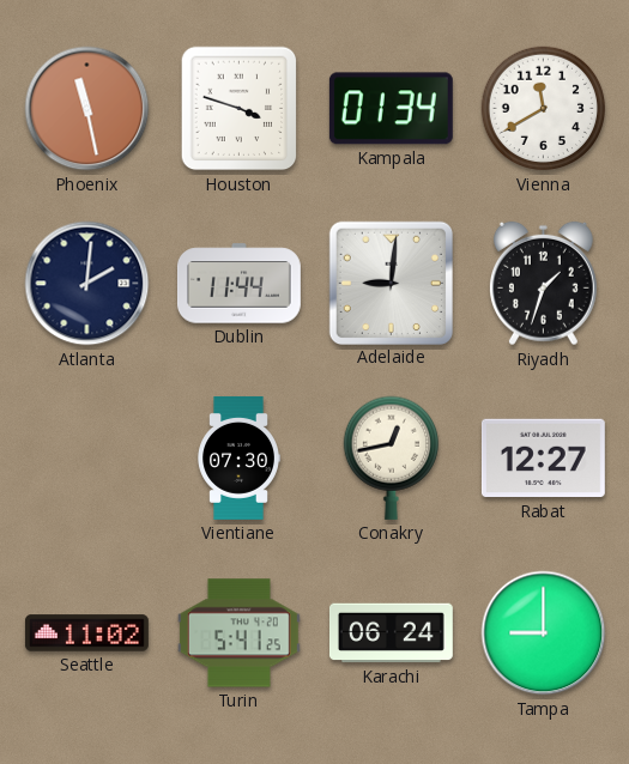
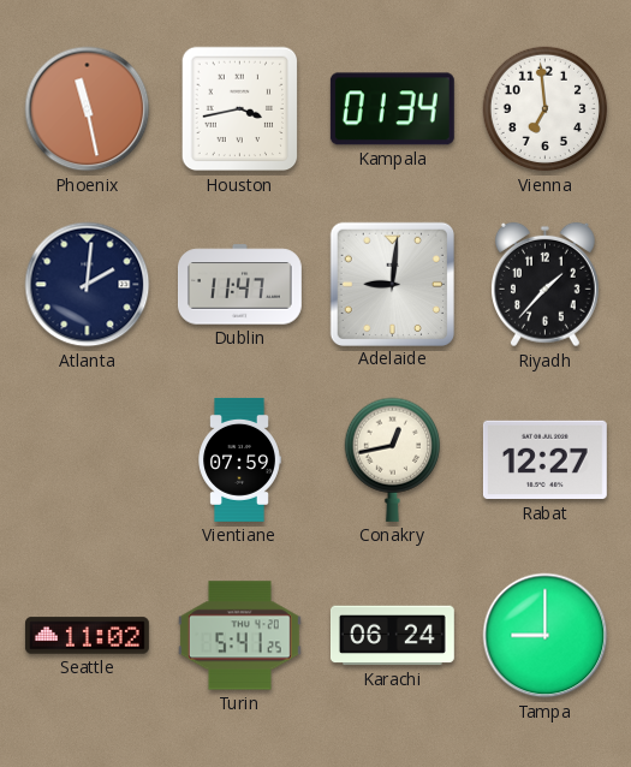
Houston: 3:48 -> 3:43 (240, 109)
Vienna: 11:40 -> 6:59 (546, 109)
Dublin: 11:44 -> 11:47 (239, 285)
Riyadh: 1:33 -> 1:37 (544, 285)
Vientiane: 07:30 -> 07:59 (239, 459)
